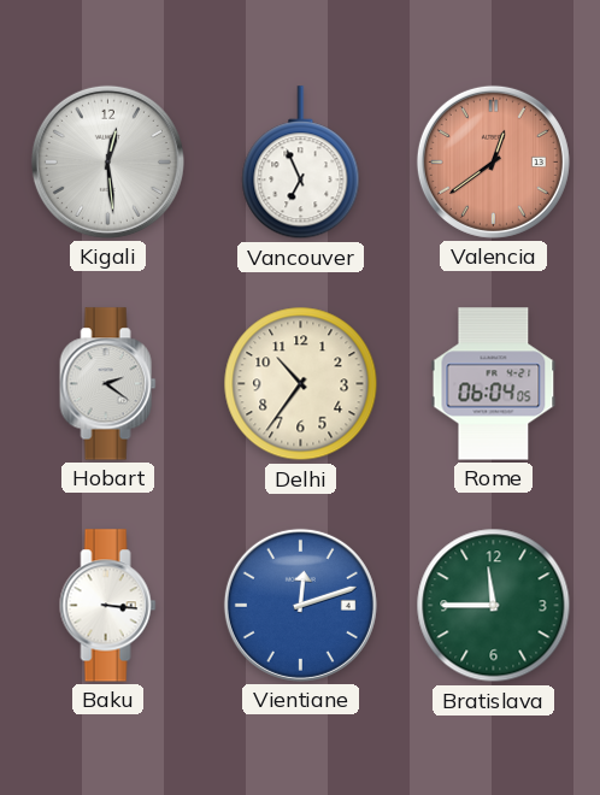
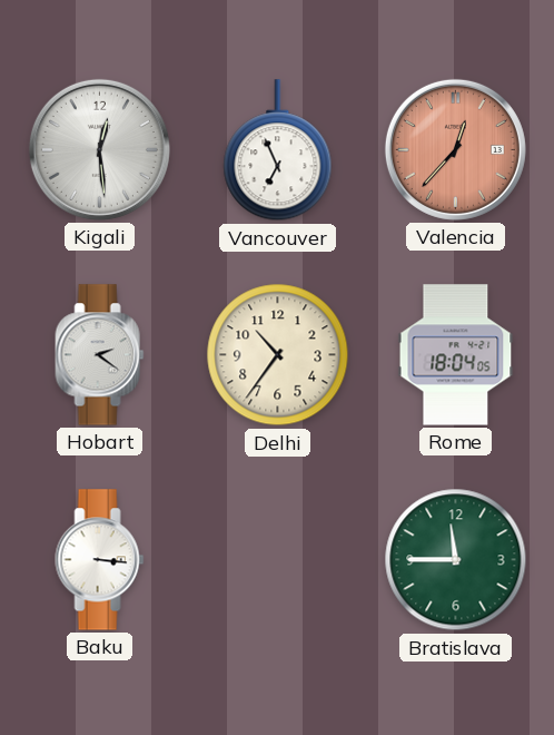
Valencia: 12:39 -> 12:37 (455, 149)
Rome: 06:04 -> 18:04 (456, 355)
Vientiane: 12:12 -> none (300, 605)
